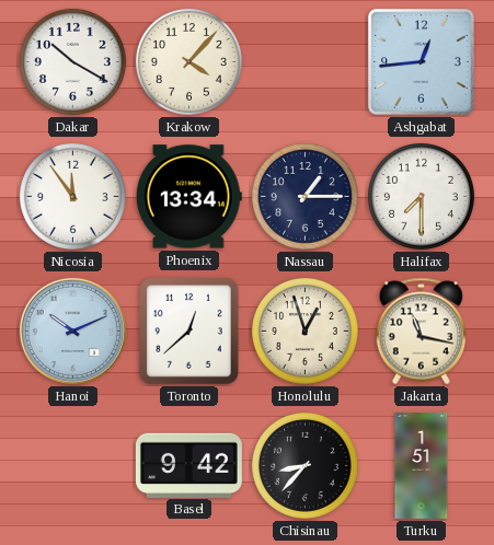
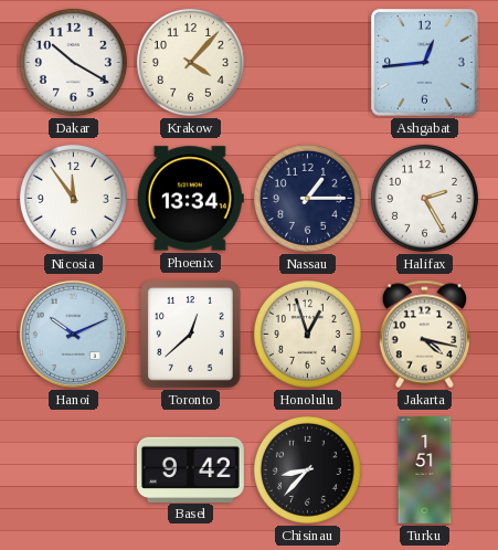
Halifax: 7:30 -> 2:25 (424, 198)
Jakarta: 11:17 -> 4:17 (424, 335)
